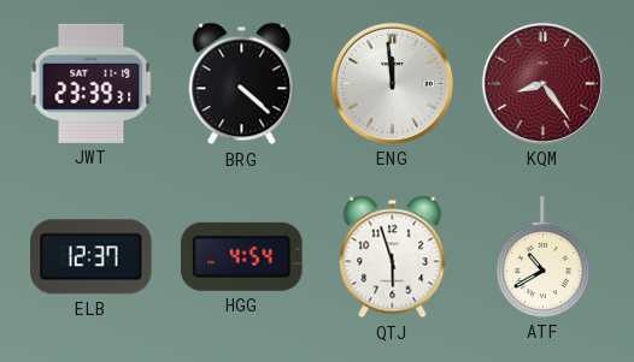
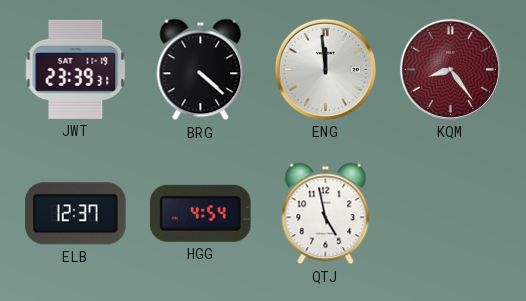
QTJ: 5:57 -> 4:58 (326, 214)
ATF: 10:40 -> none (542, 257)
